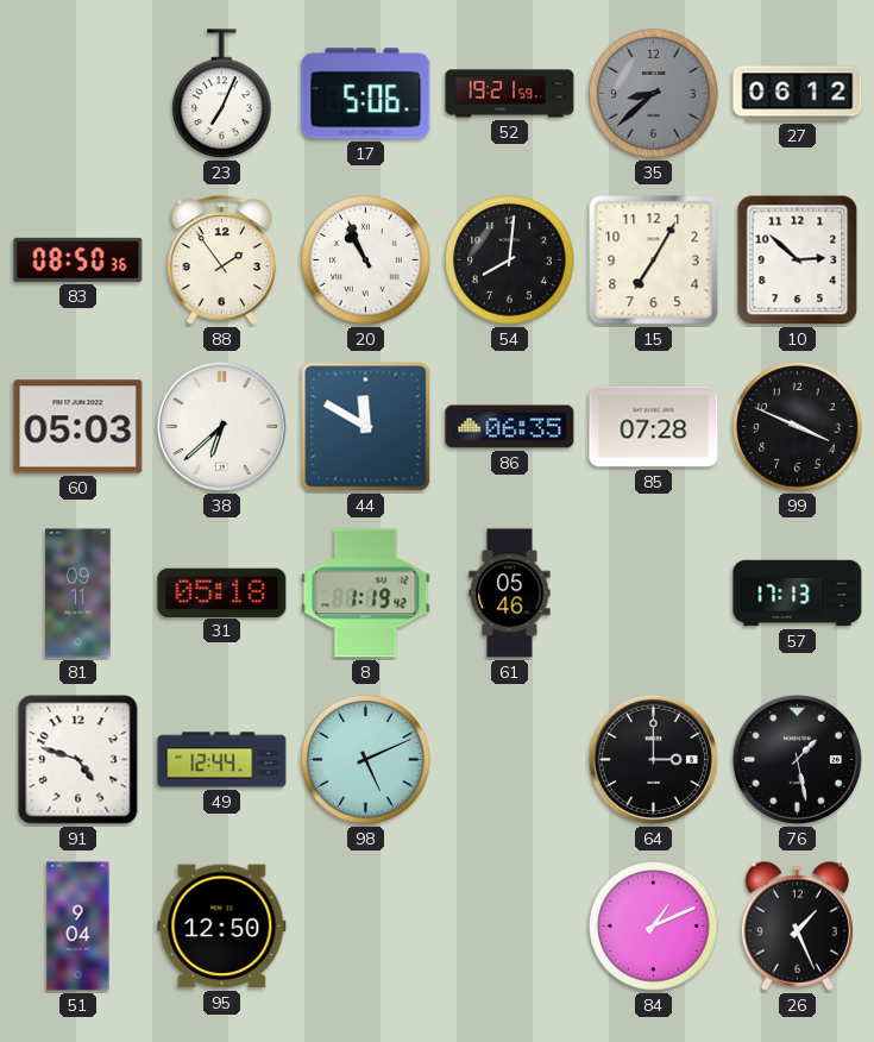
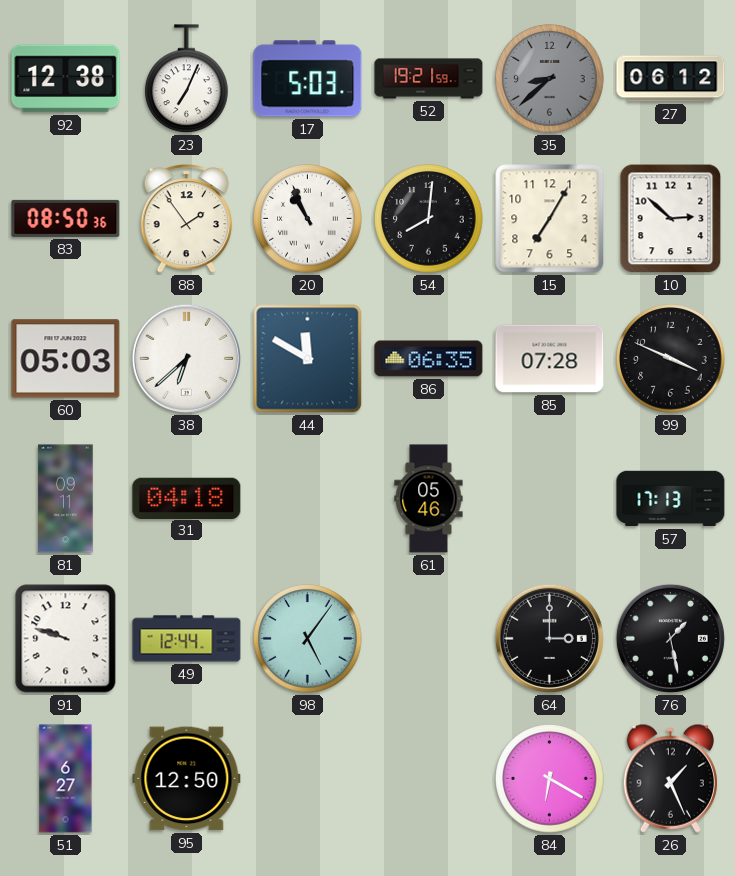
92: none -> 12:38 (66, 79)
17: 5:06 -> 5:03 (308, 79)
31: 05:18 -> 04:18 (187, 498)
8: 1:19 -> none (366, 594)
91: 4:48 -> 9:48 (66, 639)
98: 5:11 -> 5:06 (308, 639)
51: 9:04 -> 6:27 (66, 779)
84: 1:11 -> 6:20 (550, 779)
